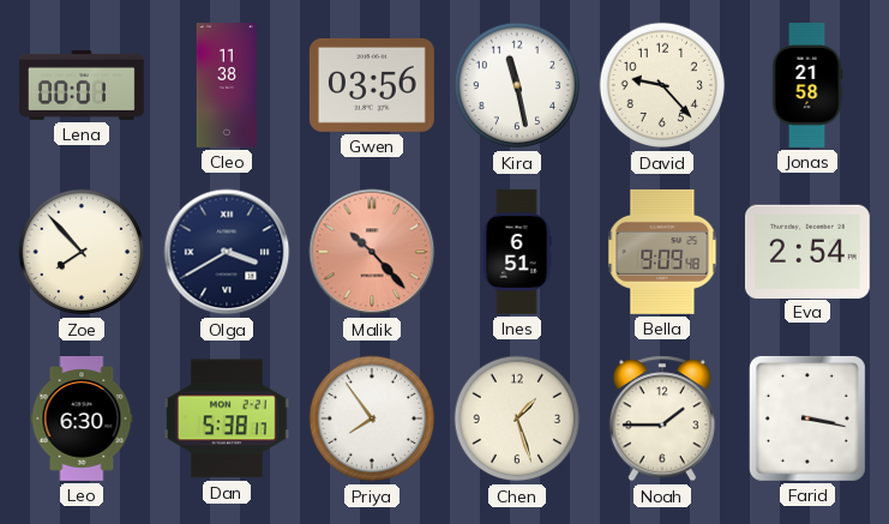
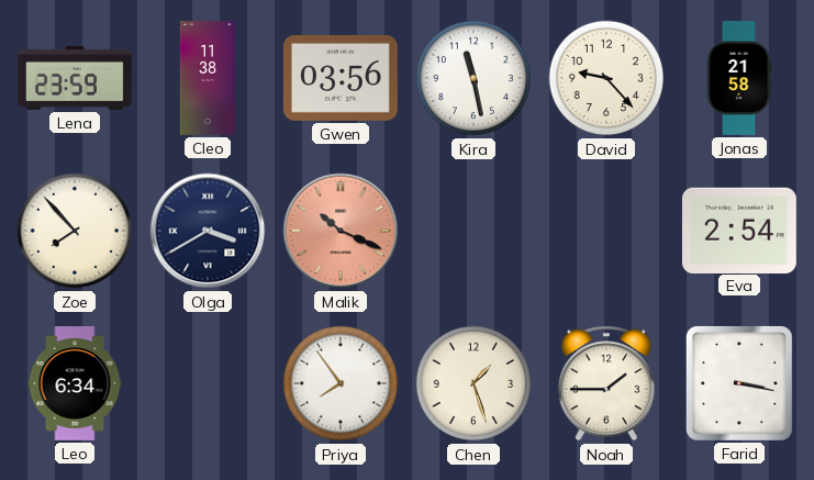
Lena: 00:01 -> 23:59 (75, 78)
Malik: 10:23 -> 10:19 (341, 231)
Ines: 6:51 -> none (517, 253)
Bella: 9:09 -> none (662, 252)
Leo: 6:30 -> 6:34 (75, 384)
Dan: 5:38 -> none (227, 418)
